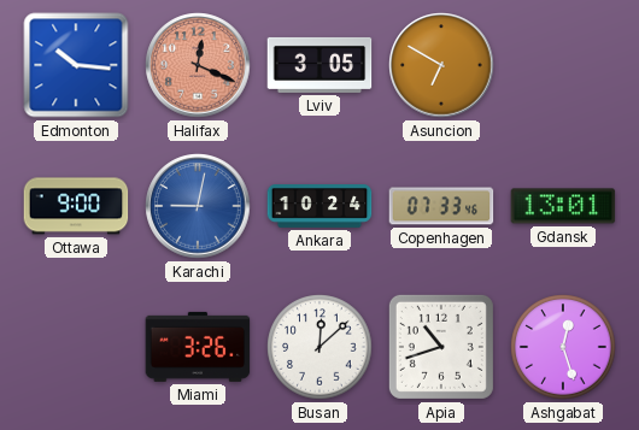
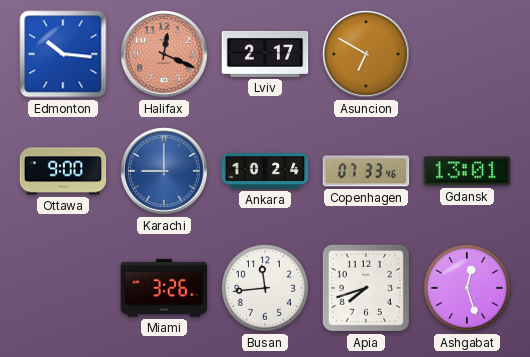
Lviv: 3:05 -> 2:17 (265, 54)
Karachi: 9:02 -> 9:00 (164, 171)
Busan: 12:08 -> 11:44 (265, 288)
Apia: 10:42 -> 7:42 (366, 288)
